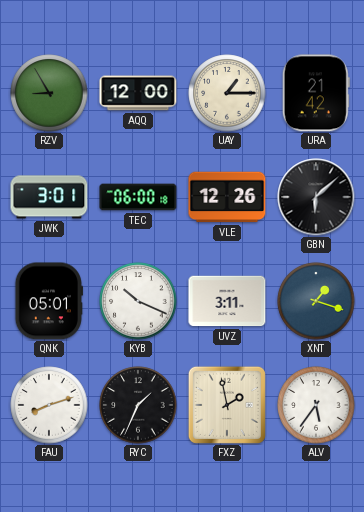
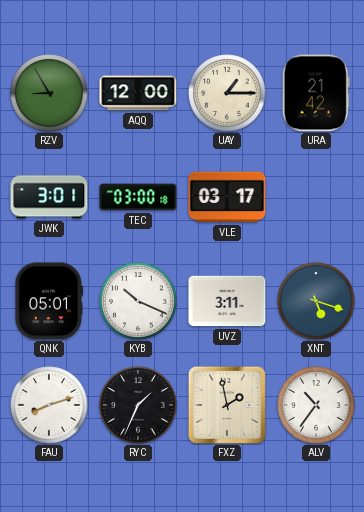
TEC: 06:00 -> 03:00 (138, 197)
VLE: 12:26 -> 03:17 (227, 197)
GBN: 6:08 -> none (316, 197)
XNT: 1:18 -> 5:18 (316, 301)
ALV: 5:36 -> 10:36 (316, 405)
